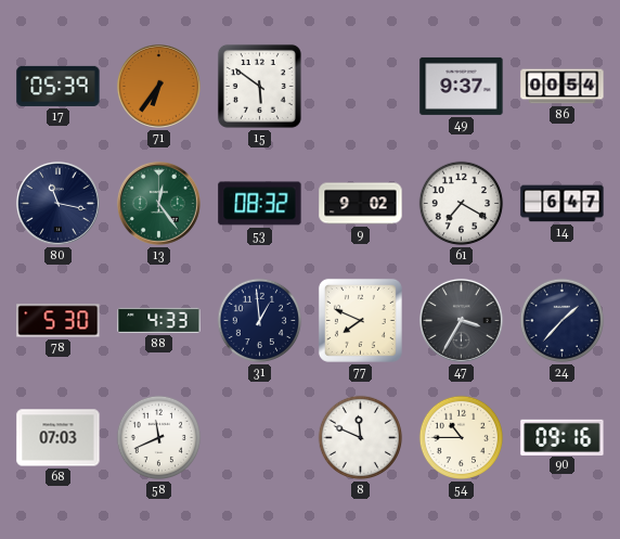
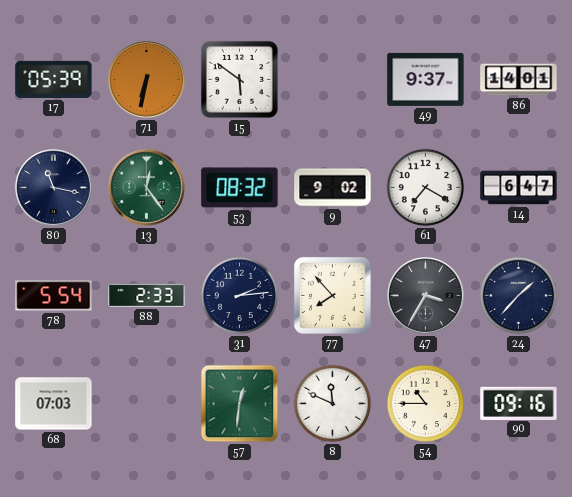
71: 6:36 -> 6:32 (146, 79)
86: 00:54 -> 14:01 (519, 80)
78: 5:30 -> 5:54 (54, 296)
88: 4:33 -> 2:33 (147, 295)
31: 12:59 -> 2:14 (240, 296)
77: 7:49 -> 7:53 (332, 295)
58: 11:41 -> none (159, 438)
57: none -> 12:31 (240, 404)
